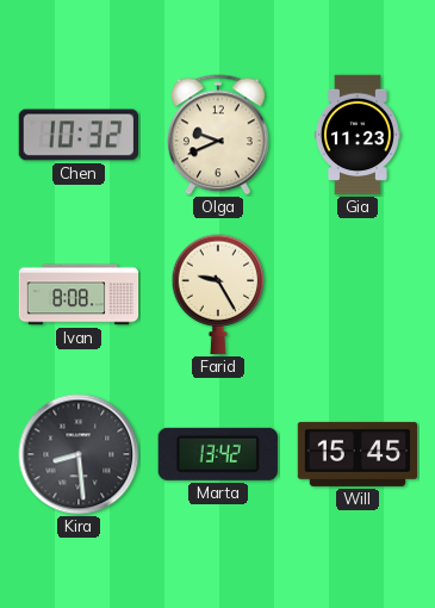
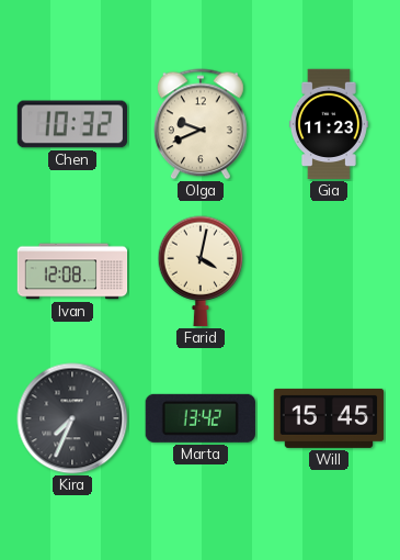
Ivan: 8:08 -> 12:08 (72, 271)
Farid: 9:25 -> 4:02 (201, 271)
Kira: 8:29 -> 7:34 (72, 418)
